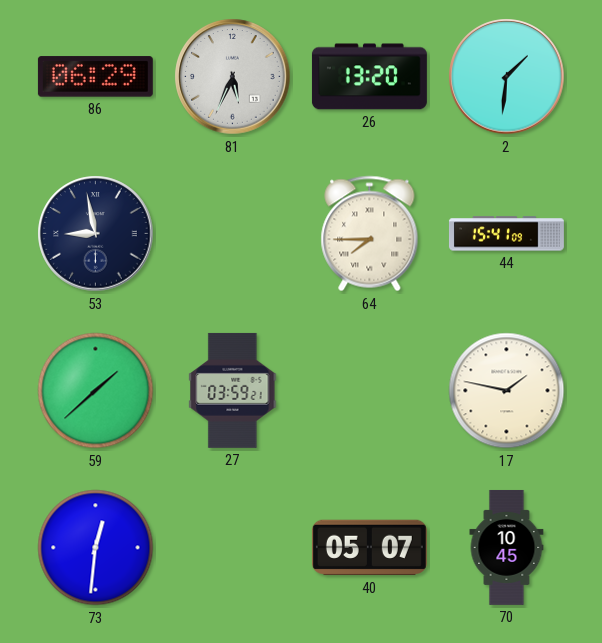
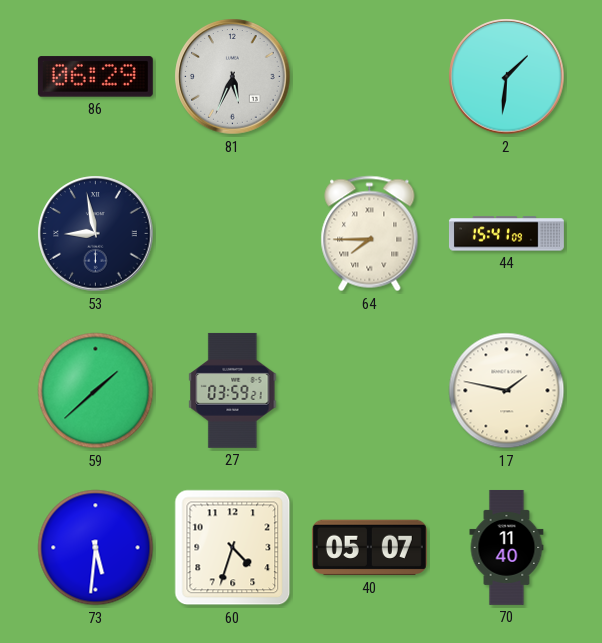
26: 13:20 -> none (369, 77)
73: 12:31 -> 5:31 (96, 548)
60: none -> 4:33 (233, 548)
70: 10:45 -> 11:40 (507, 547)
